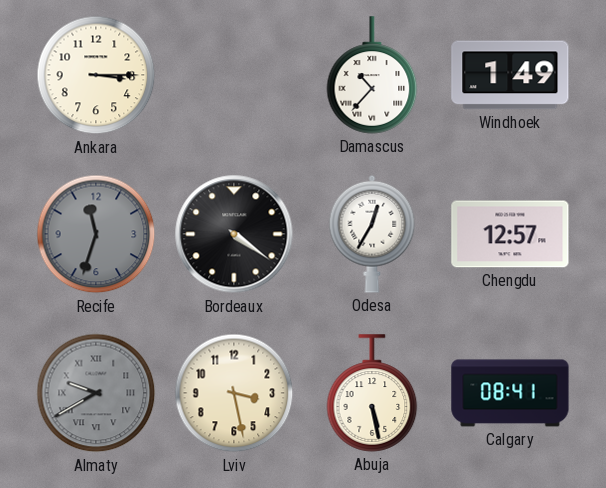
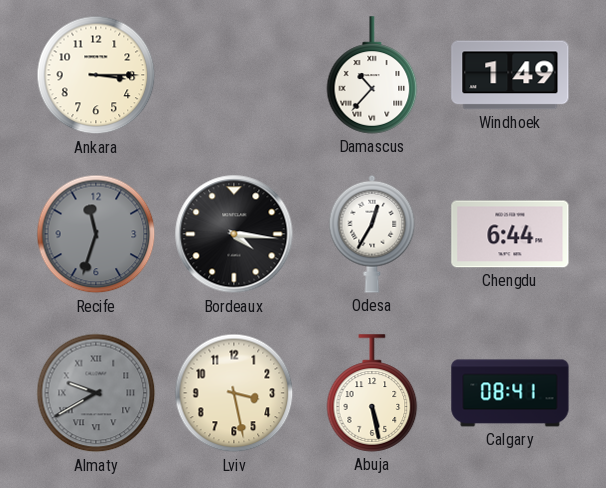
Bordeaux: 4:21 -> 4:16 (234, 234)
Chengdu: 12:57 -> 6:44 (510, 234)
